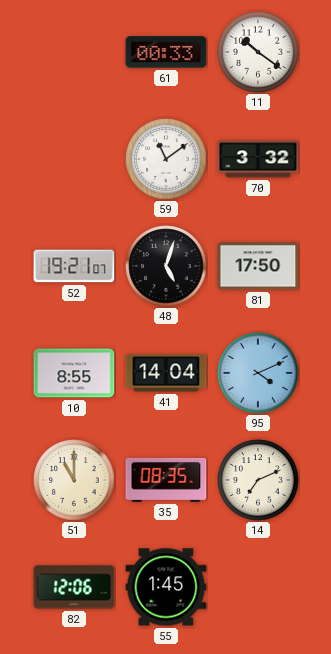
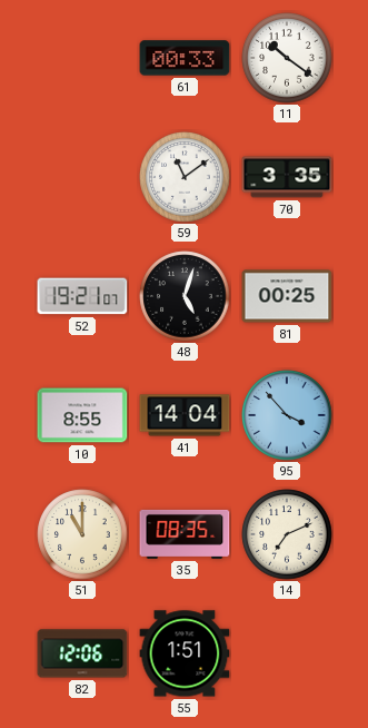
70: 3:32 -> 3:35 (287, 177)
81: 17:50 -> 00:25 (287, 296)
95: 4:11 -> 3:53 (287, 415)
55: 1:45 -> 1:51 (185, 653)
